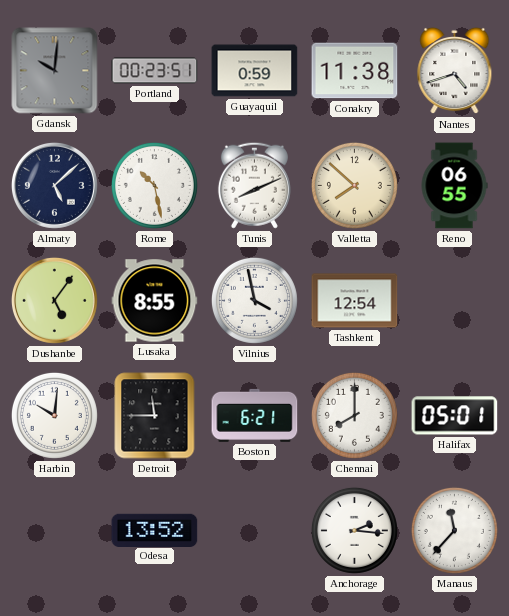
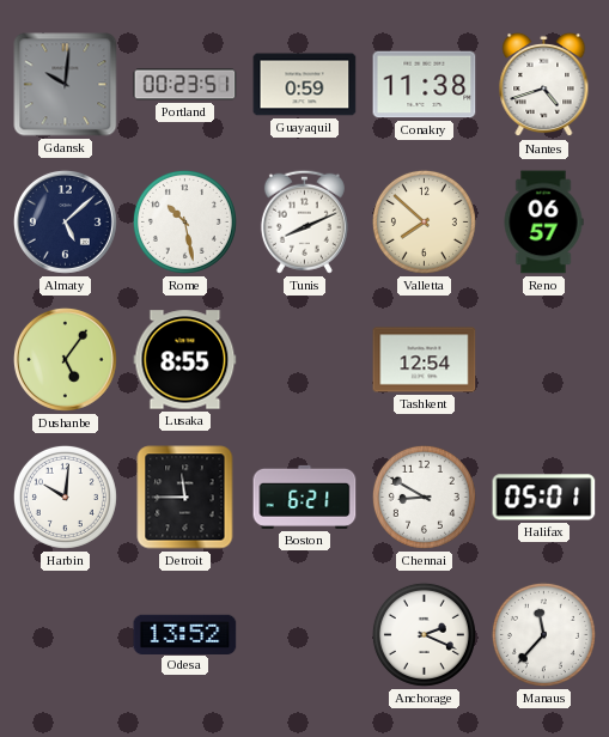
Reno: 06:55 -> 06:57 (543, 223)
Vilnius: 3:58 -> none (254, 300)
Chennai: 8:00 -> 8:50 (424, 497)
Anchorage: 2:16 -> 2:19 (424, 634)
